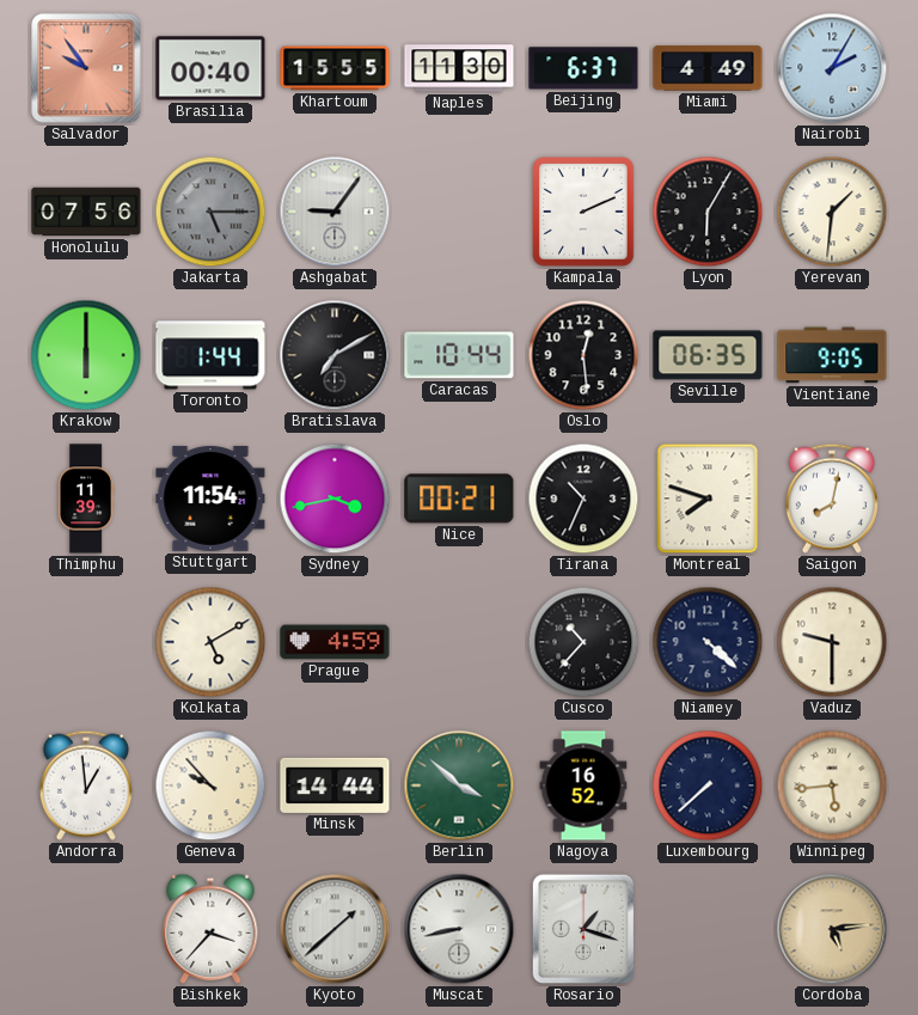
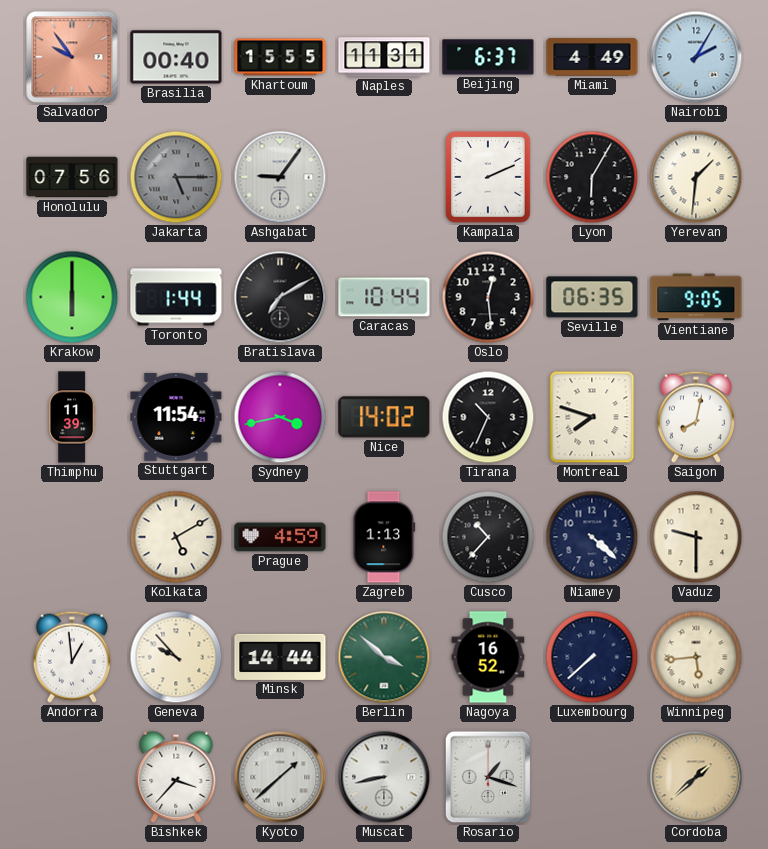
Naples: 11:30 -> 11:31 (384, 57)
Nice: 00:21 -> 14:02 (384, 417)
Zagreb: none -> 1:13 (384, 537)
Cordoba: 5:14 -> 1:38 (696, 777)
